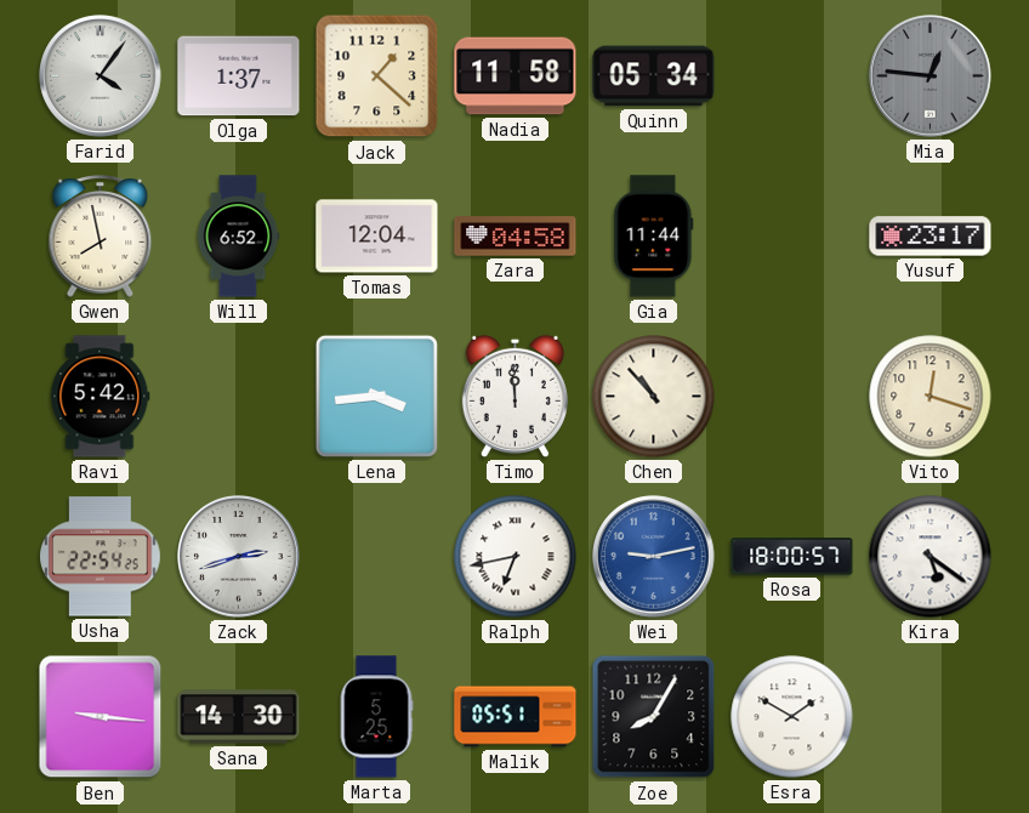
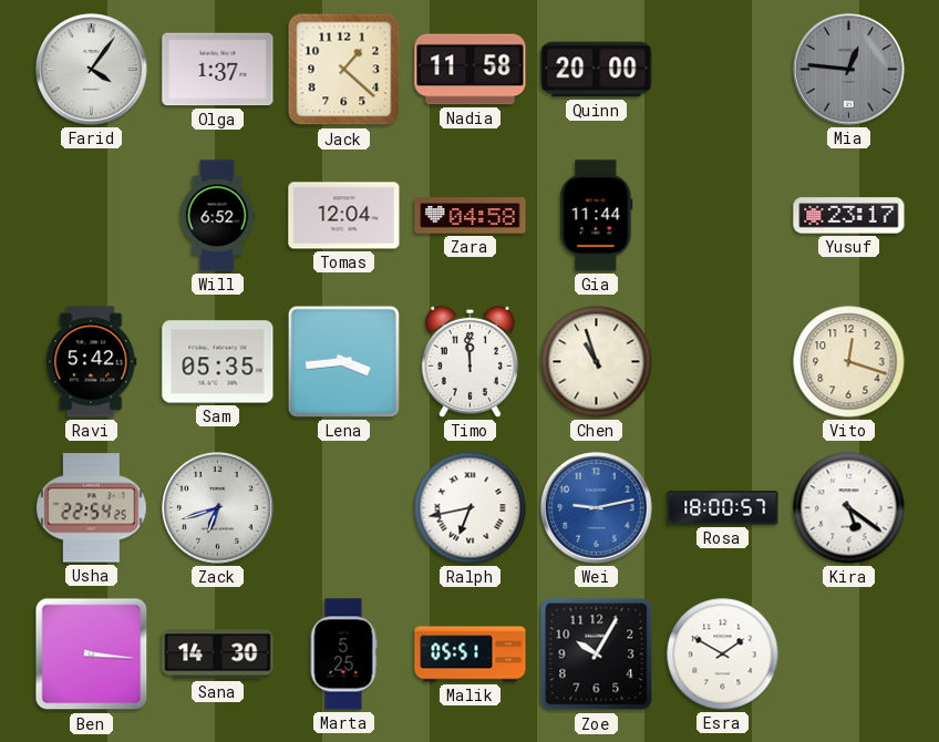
Quinn: 05:34 -> 20:00 (597, 70)
Gwen: 7:58 -> none (101, 237)
Sam: none -> 05:35 (218, 362)
Chen: 10:53 -> 10:57 (597, 362)
Zack: 2:42 -> 6:42 (218, 508)
Ben: 9:16 -> 3:16 (92, 655)
Zoe: 8:05 -> 10:05 (597, 655)
